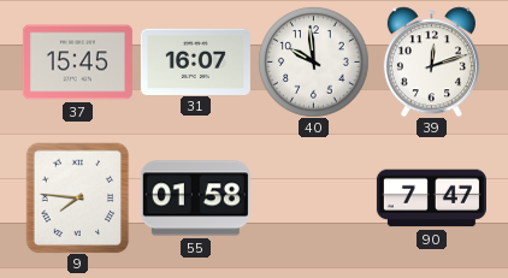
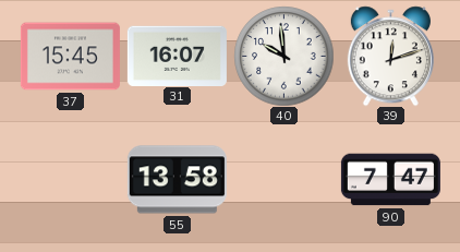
9: 7:46 -> none (78, 197)
55: 01:58 -> 13:58 (177, 180)
